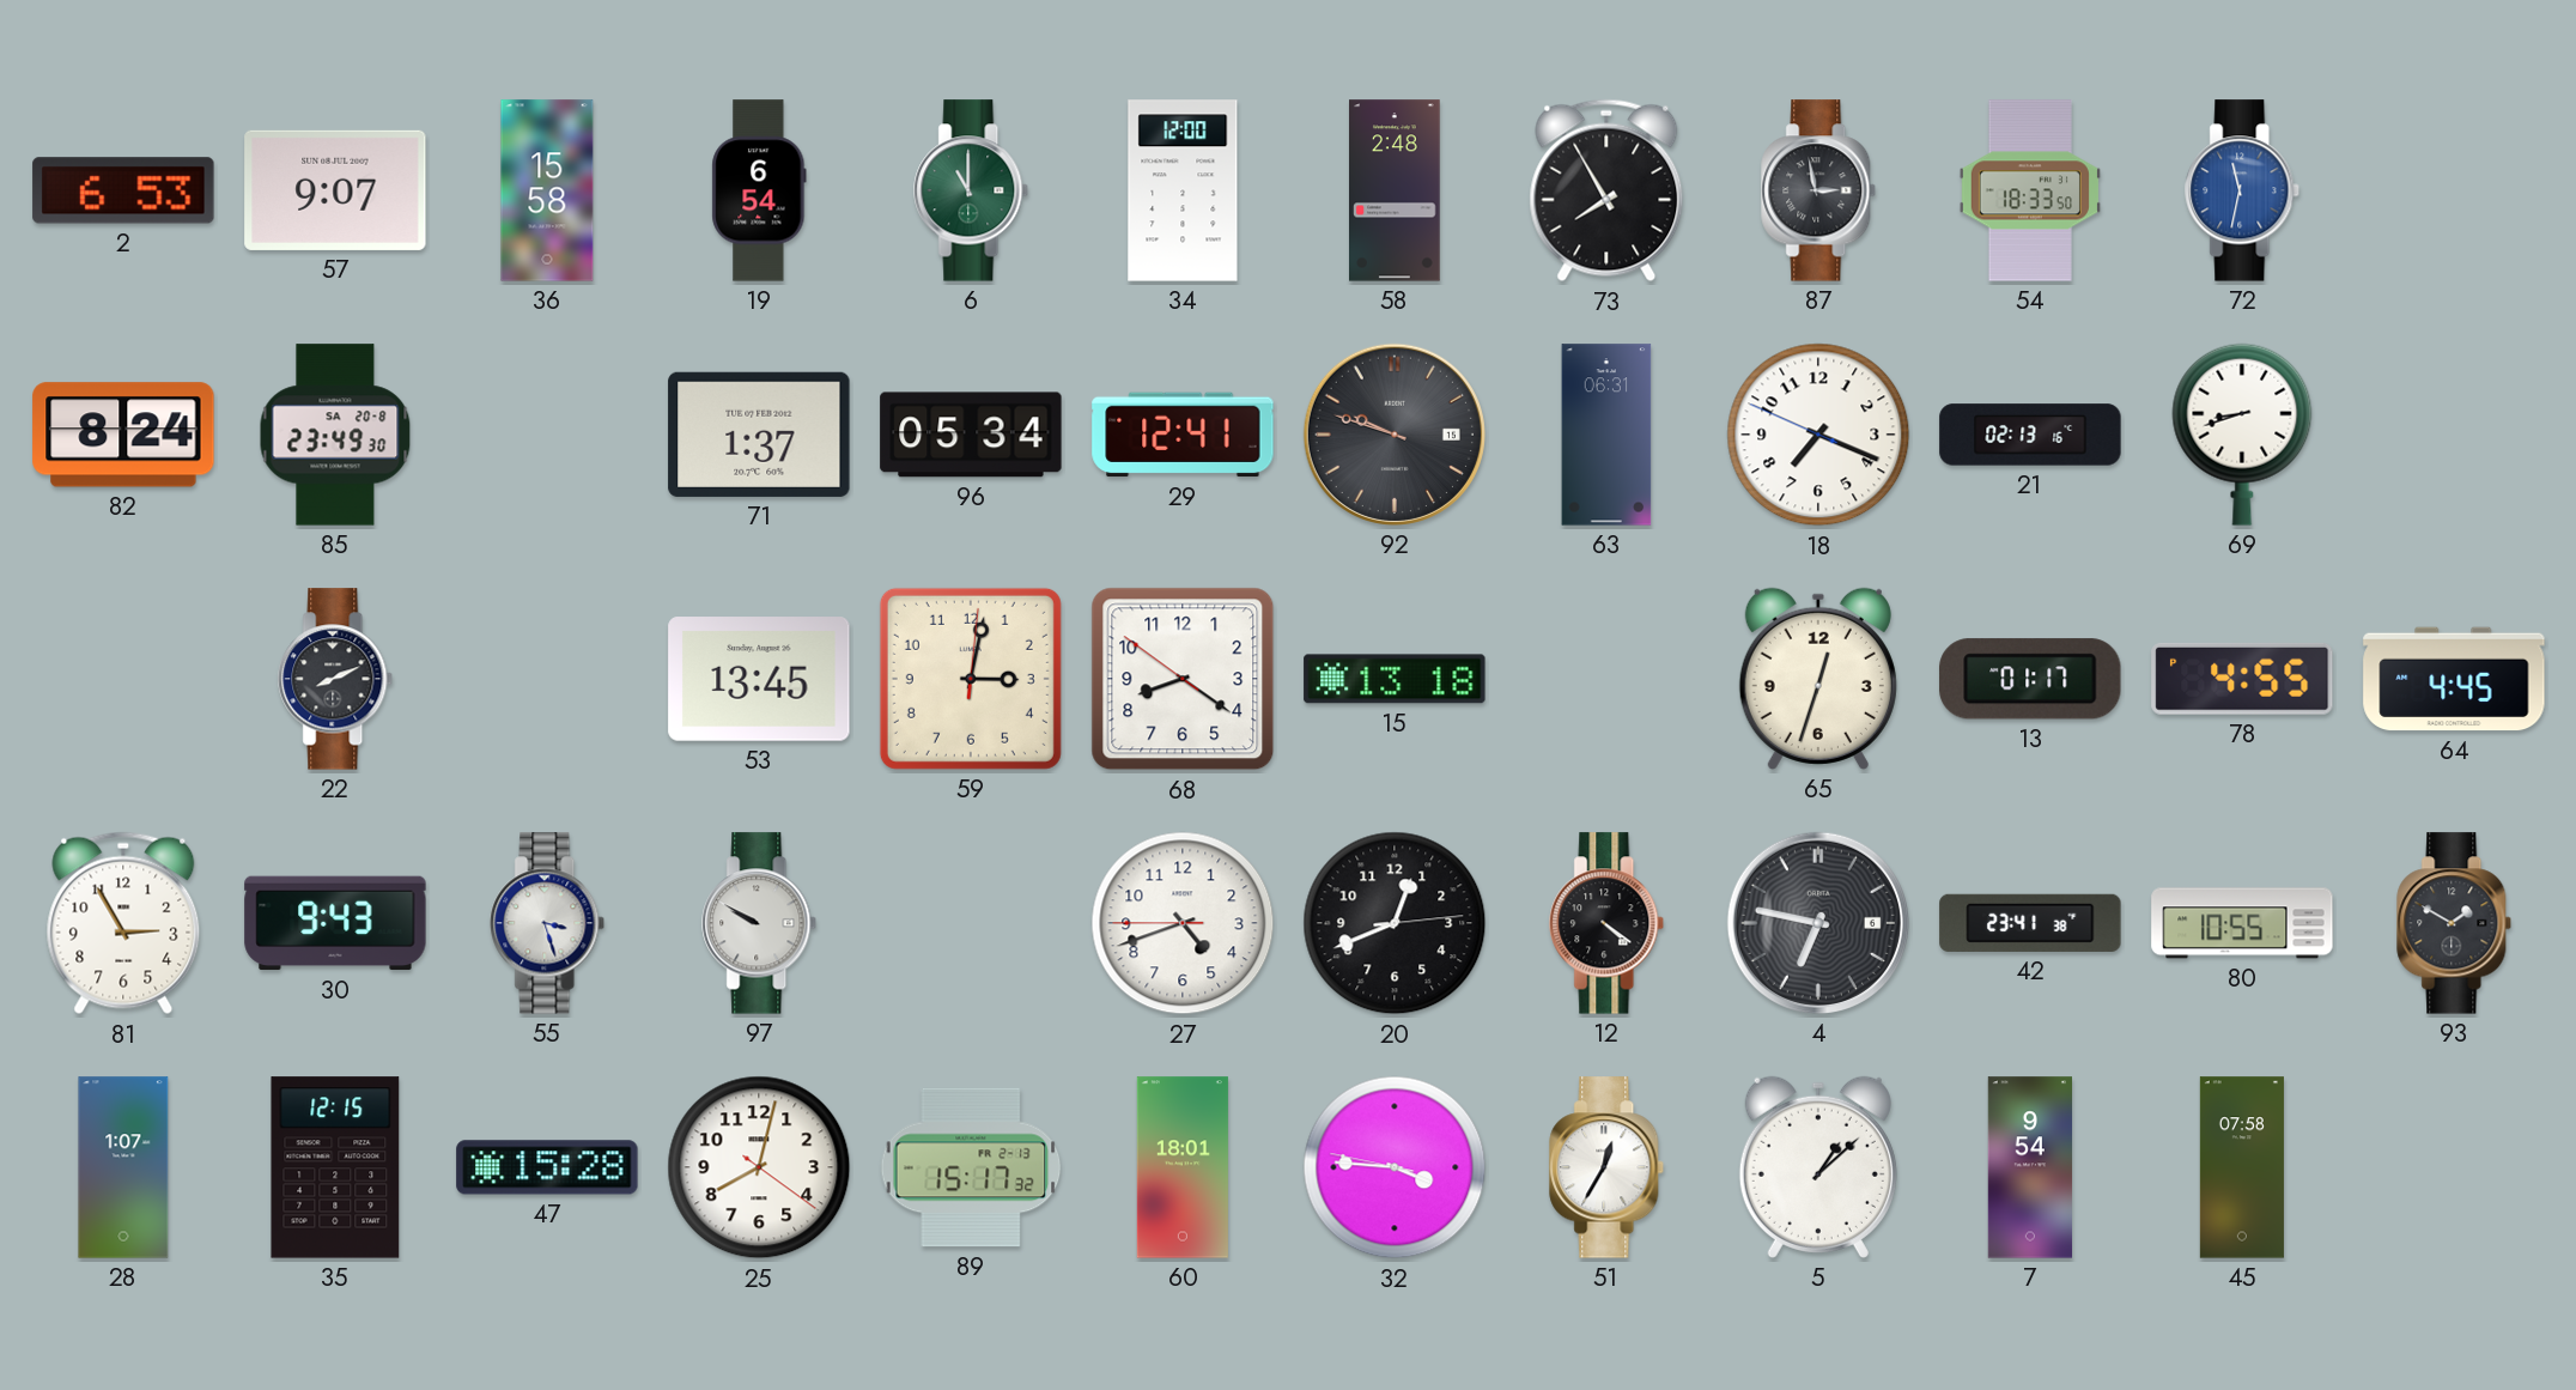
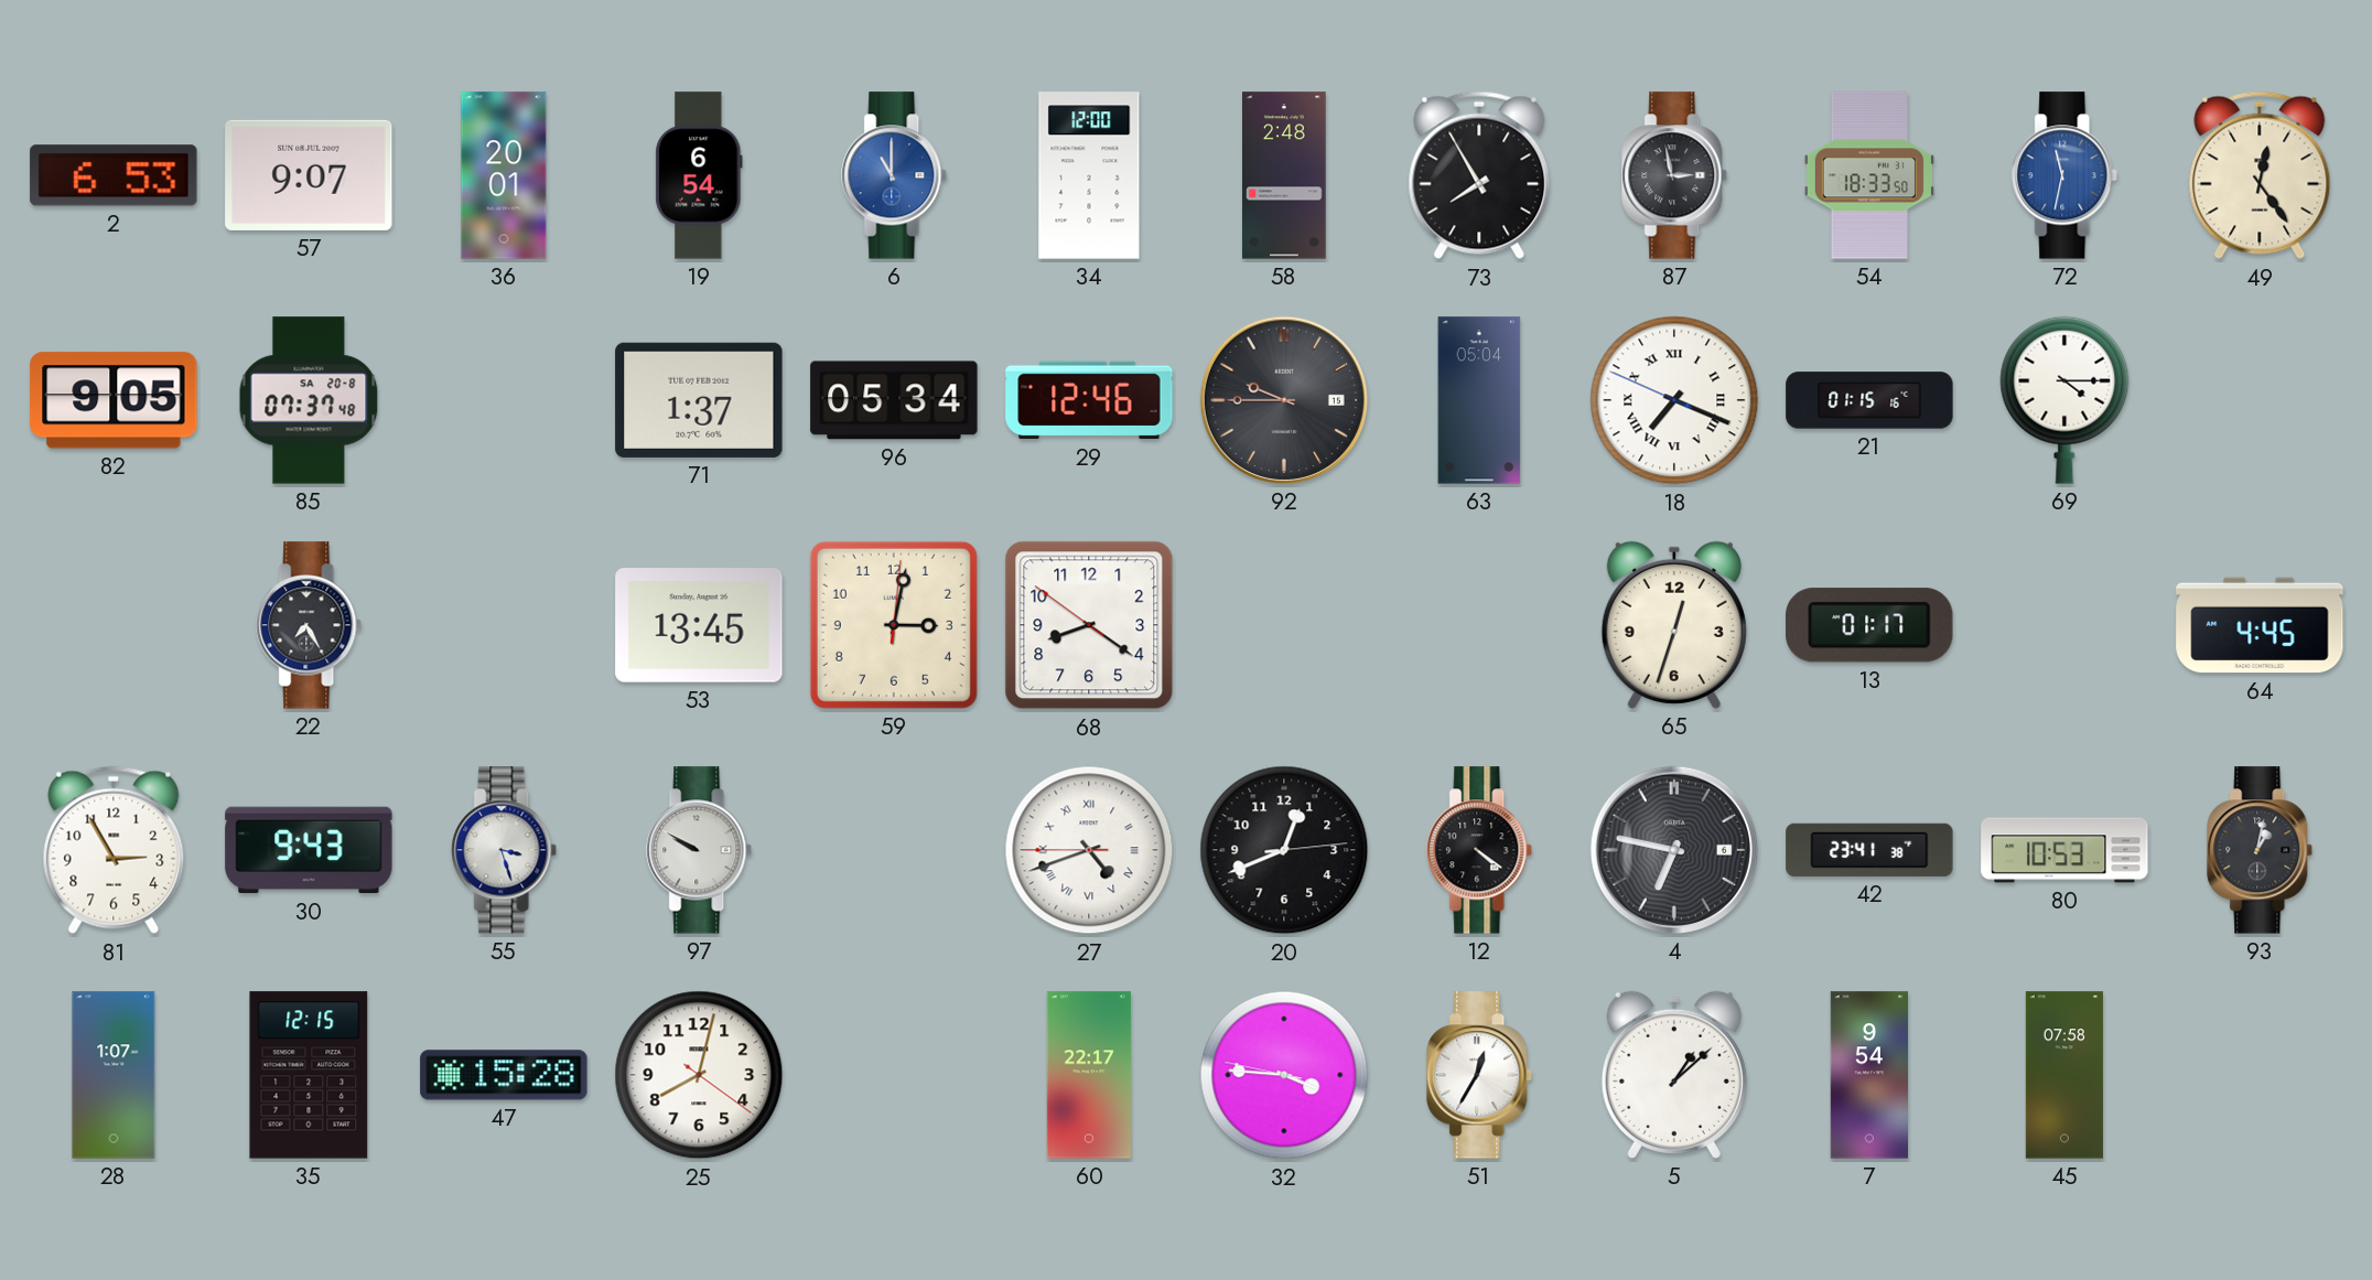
36: 15:58 -> 20:01 (504, 175)
6 dial: green -> blue (895, 175)
49: none -> 12:24 (2260, 175)
82: 8:24 -> 9:05 (114, 400)
85: 23:49 -> 07:37 (309, 400)
29: 12:41 -> 12:46 (1089, 400)
92: 9:48 -> 9:45 (1284, 400)
63: 06:31 -> 05:04 (1479, 400)
18 numerals: Arabic -> Roman (1674, 400)
21: 02:13 -> 01:15 (1869, 400)
69: 8:42 -> 4:15 (2064, 400)
22: 8:11 -> 7:25 (310, 625)
15: 13:18 -> none (1395, 679)
78: 4:55 -> none (2242, 679)
27 numerals: Arabic -> Roman (1089, 850)
80: 10:55 -> 10:53 (2064, 850)
93: 1:50 -> 1:02 (2261, 850)
89: 15:17 -> none (971, 1167)
60: 18:01 -> 22:17 (1089, 1075)
